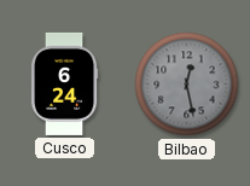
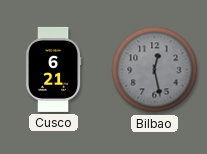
Cusco: 6:24 -> 6:21 (53, 69)
